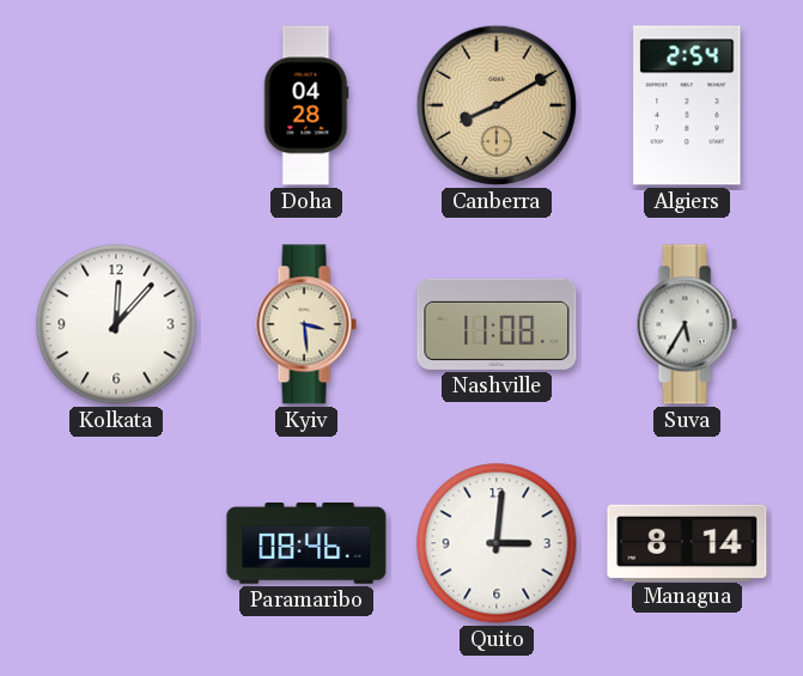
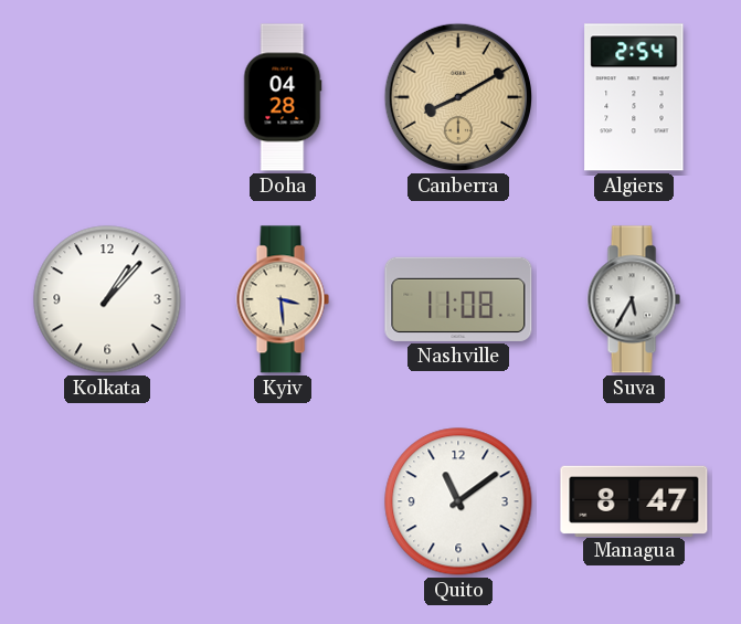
Kolkata: 12:07 -> 1:07 (107, 299)
Paramaribo: 08:46 -> none (306, 544)
Quito: 3:01 -> 11:09 (458, 501)
Managua: 8:14 -> 8:47 (634, 500)
